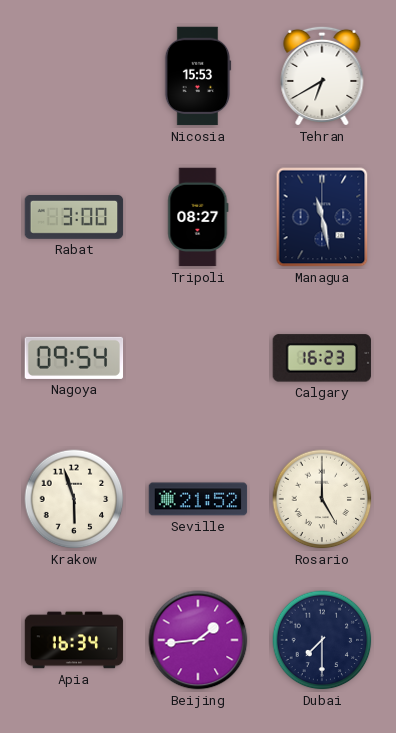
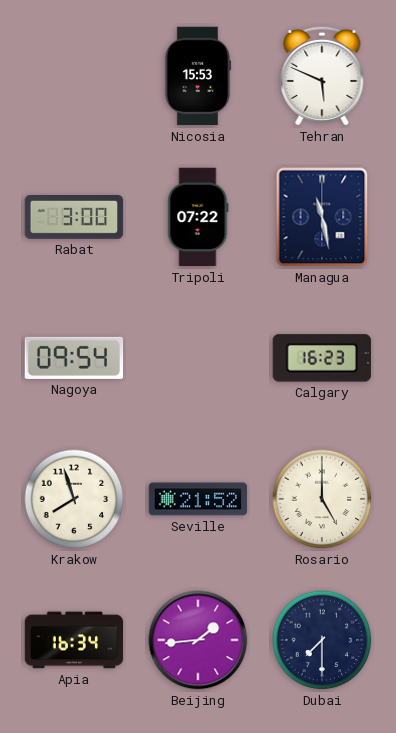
Tehran: 6:40 -> 5:49 (322, 76)
Tripoli: 08:27 -> 07:22 (198, 217)
Krakow: 5:57 -> 7:57 (74, 499)
